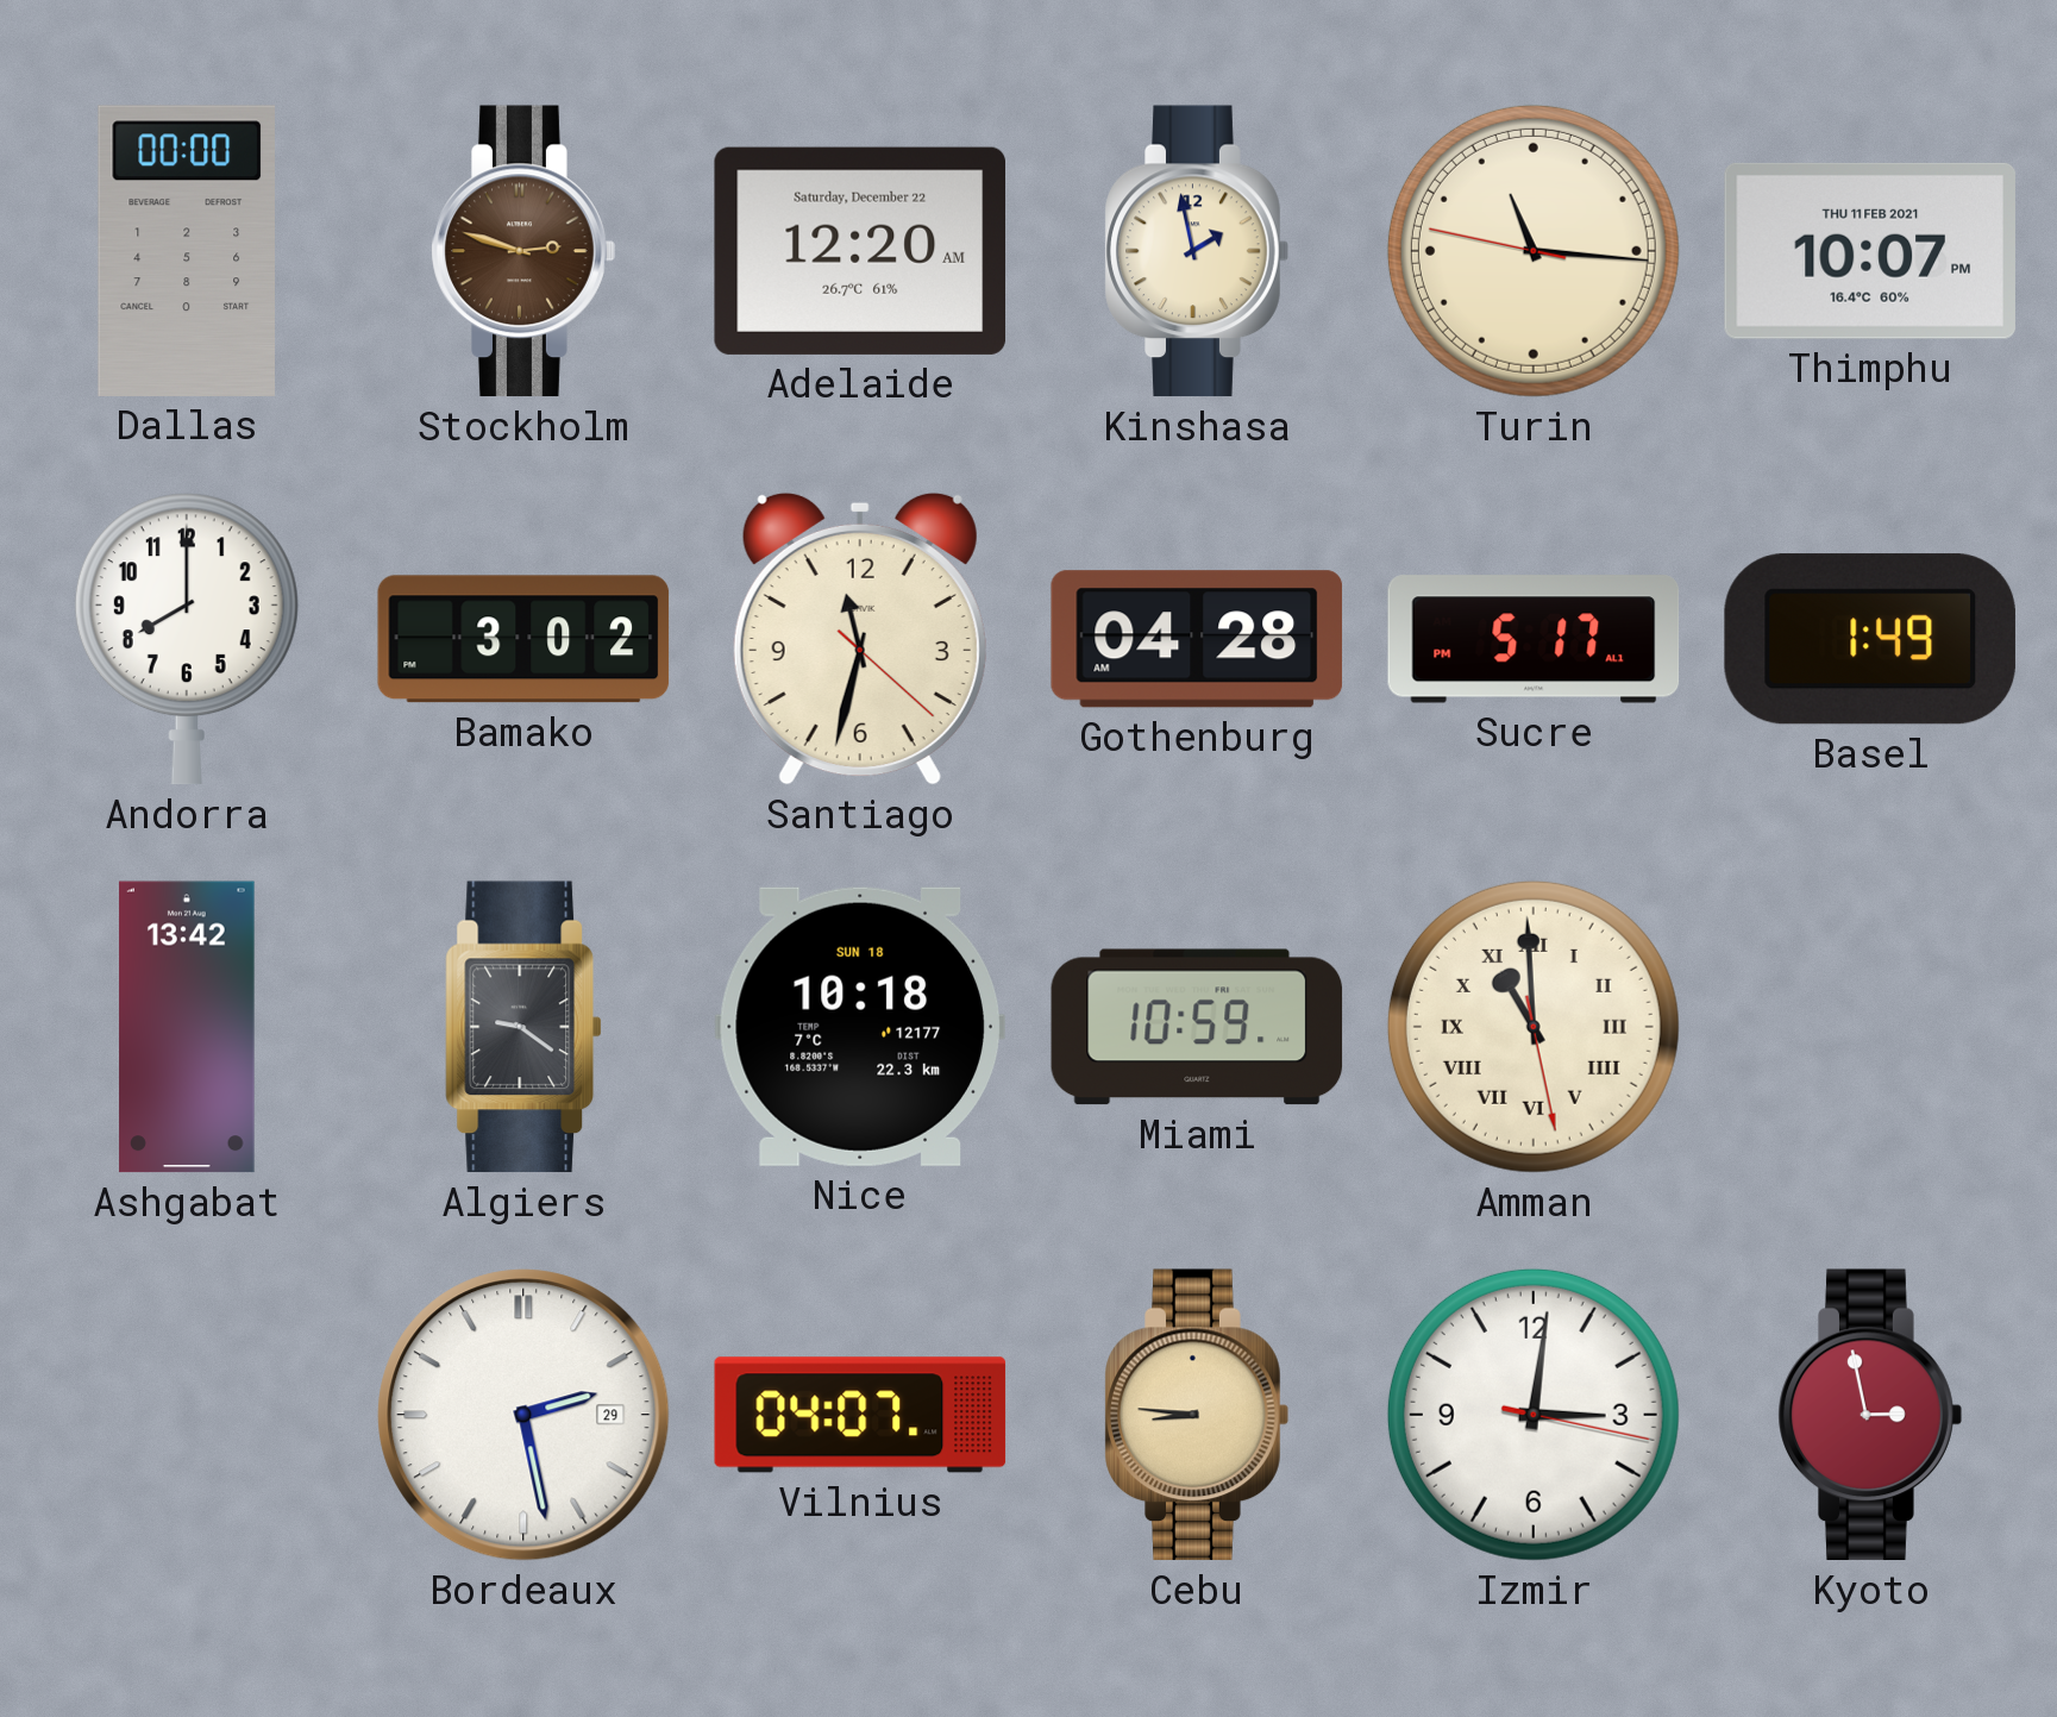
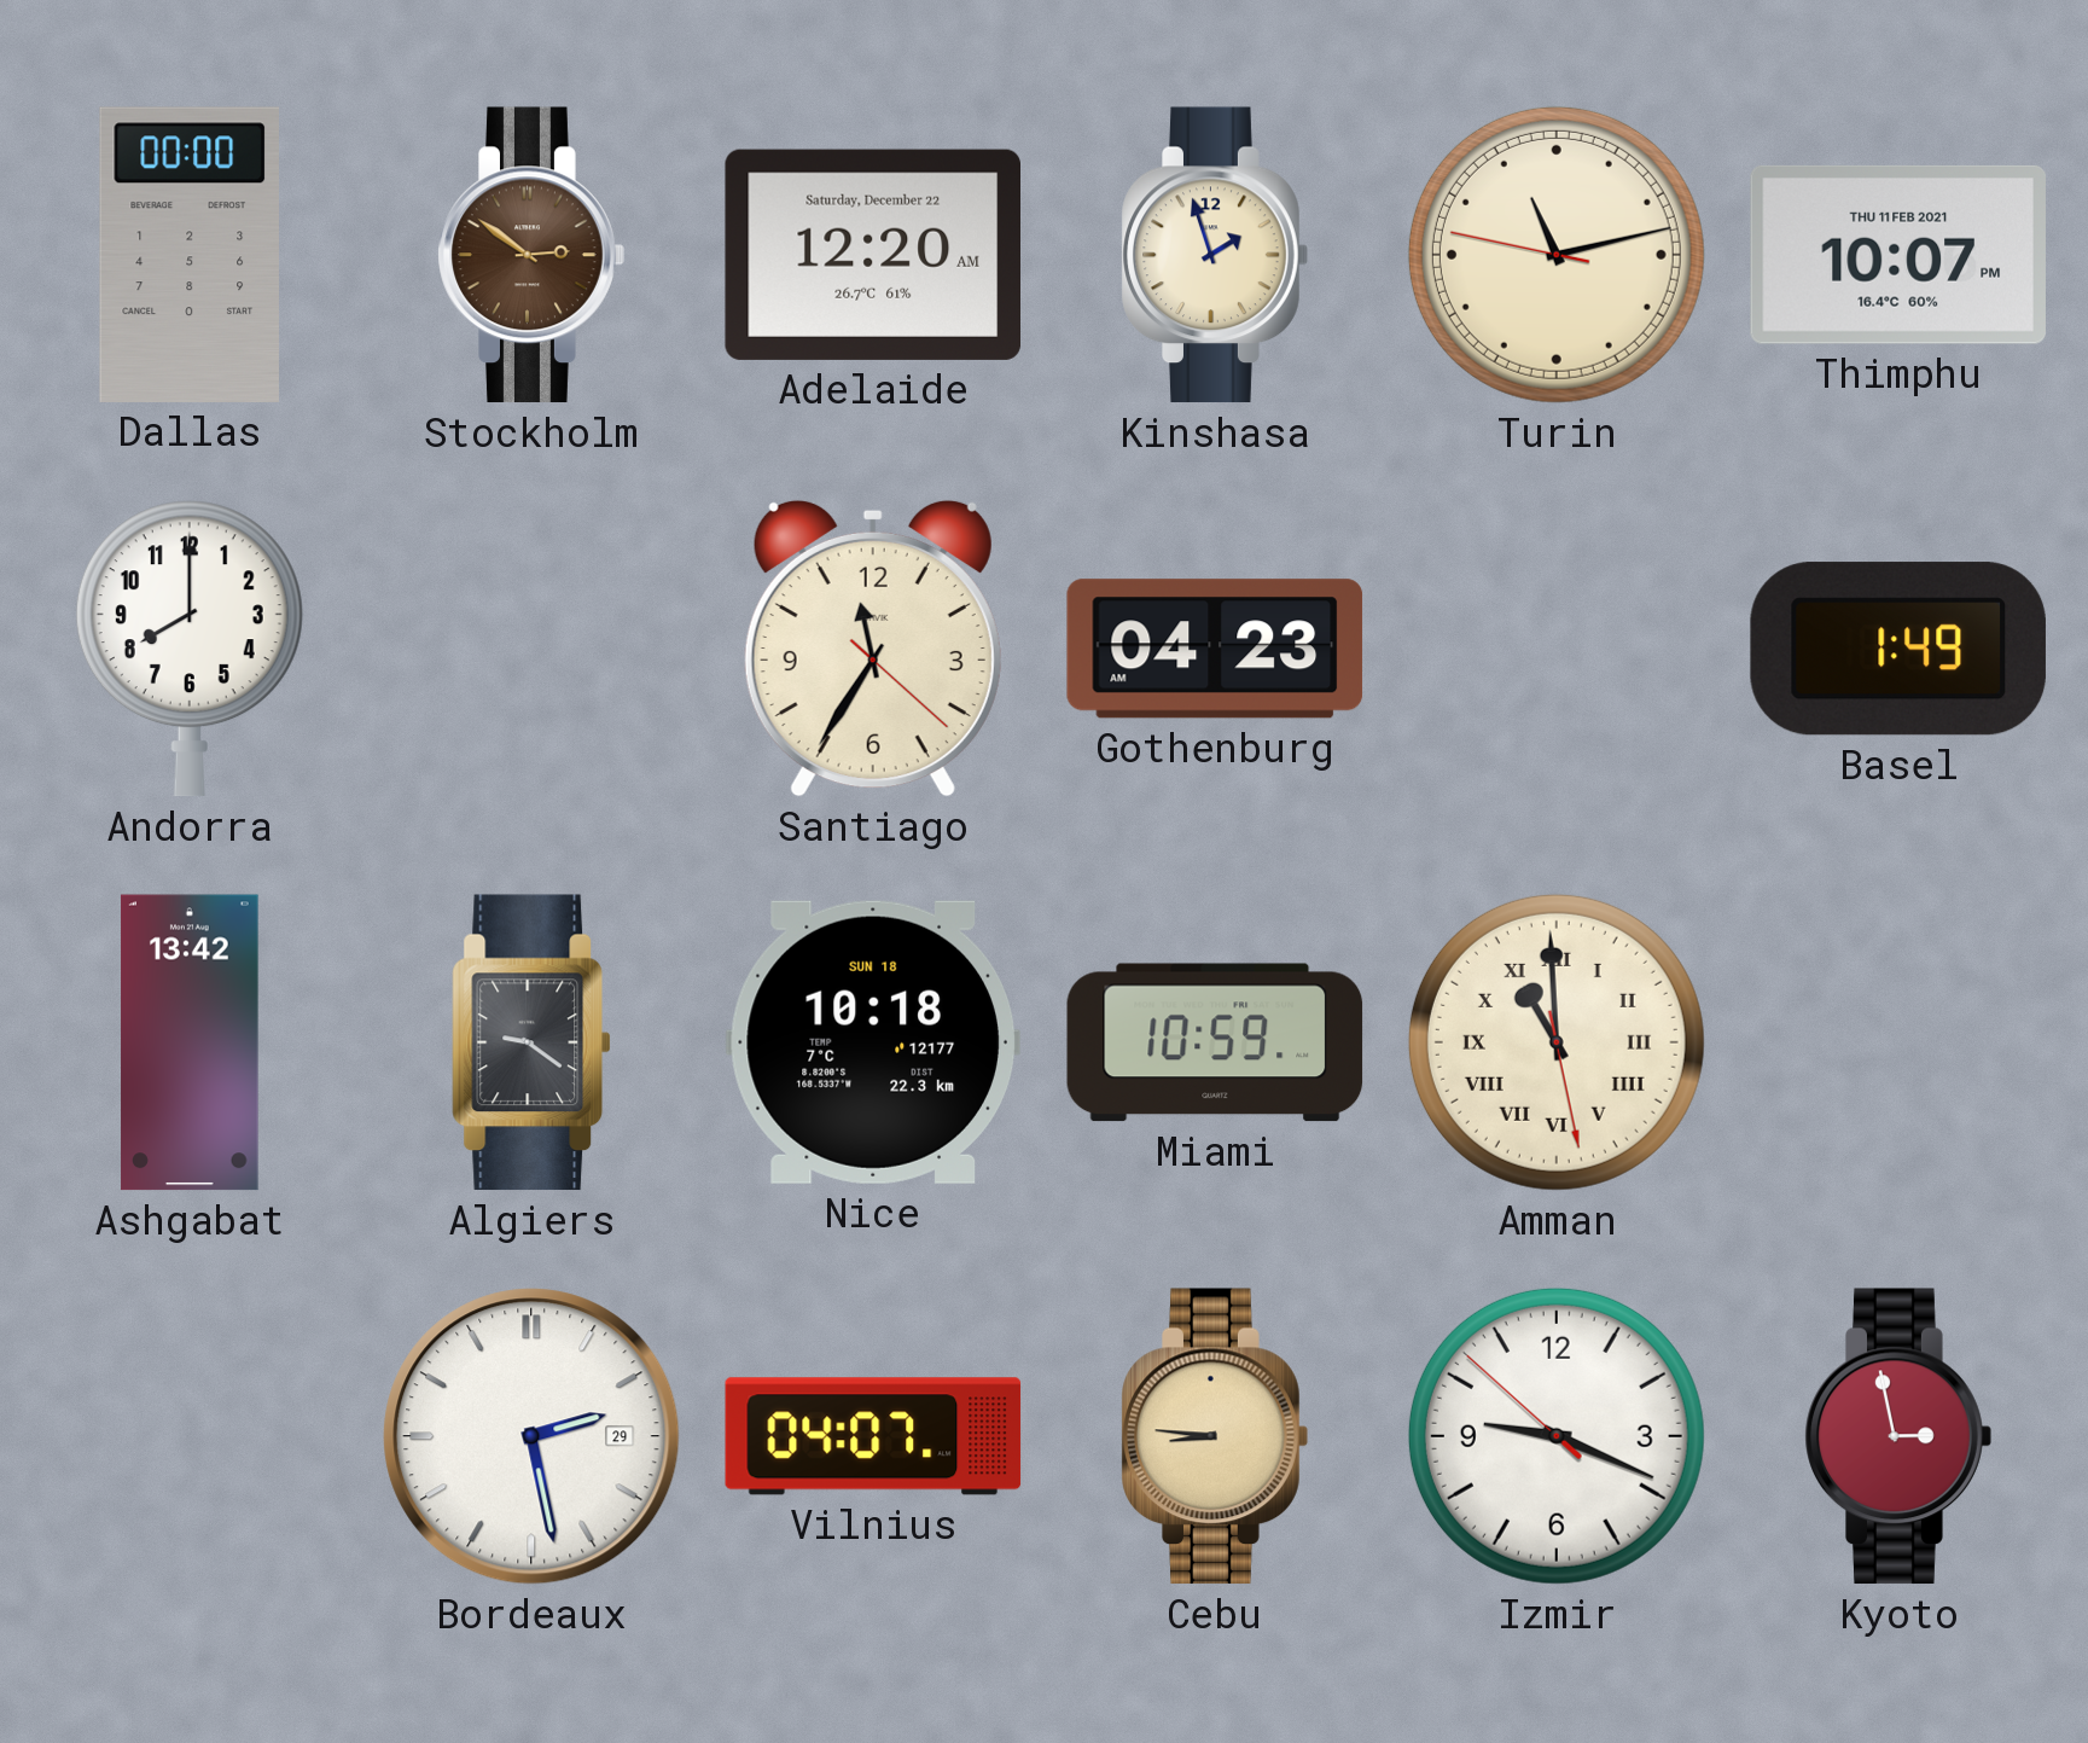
Stockholm: 2:48 -> 2:51 (531, 255)
Kinshasa: 1:58 -> 1:57 (1215, 255)
Turin: 11:15 -> 11:12 (1557, 255)
Bamako: 3:02 -> none (523, 639)
Santiago: 11:32 -> 11:35 (873, 649)
Gothenburg: 04:28 -> 04:23 (1215, 649)
Sucre: 5:17 -> none (1534, 639)
Izmir: 3:01 -> 9:18 (1557, 1436)
